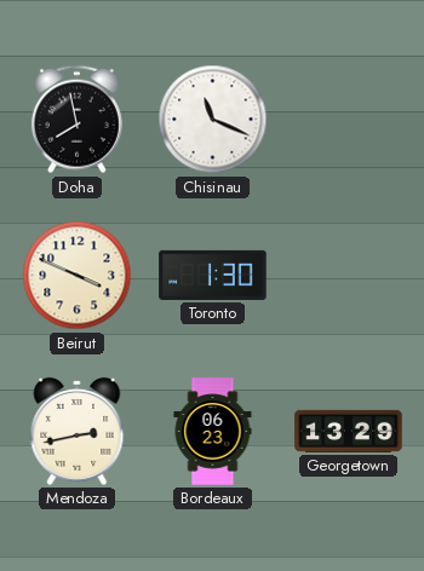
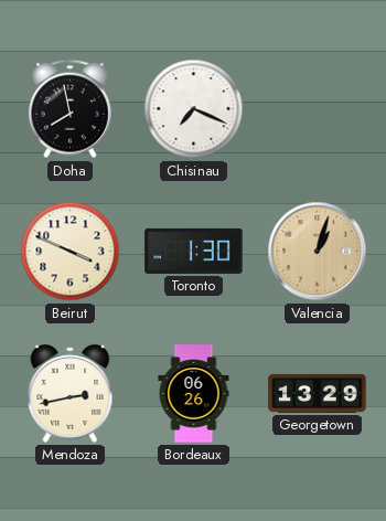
Chisinau: 11:19 -> 7:19 (194, 109)
Valencia: none -> 1:03 (318, 252)
Bordeaux: 06:23 -> 06:26 (194, 394)
